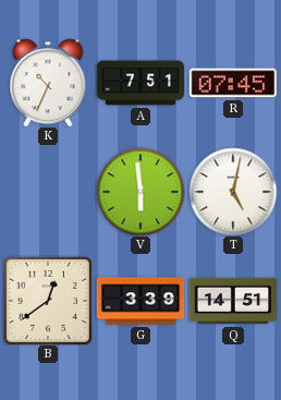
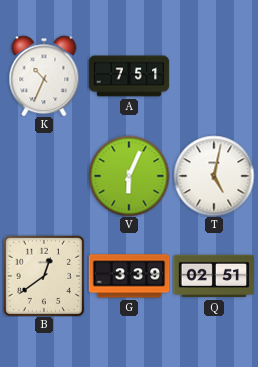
R: 07:45 -> none (232, 83)
V: 5:59 -> 6:04 (129, 176)
Q: 14:51 -> 02:51 (214, 276)
